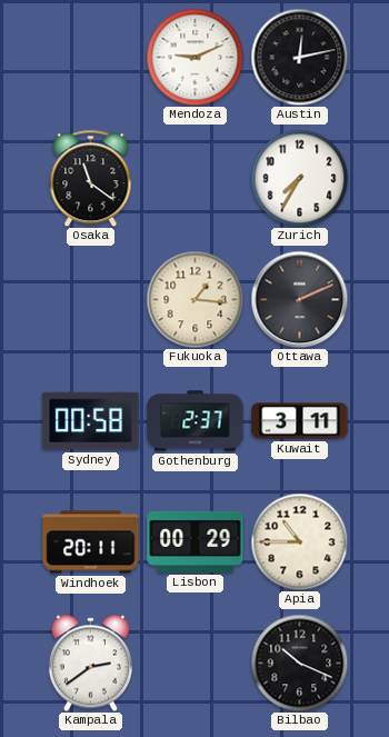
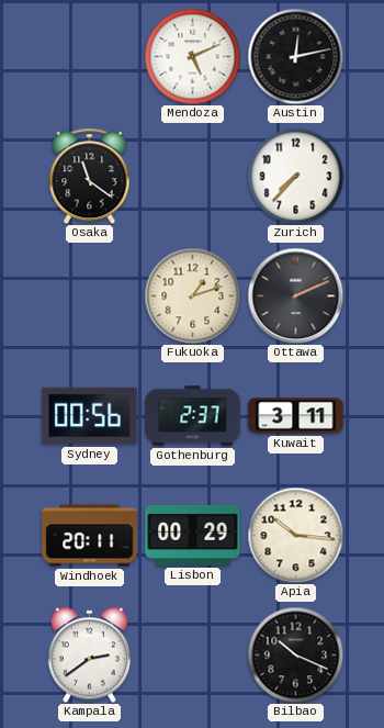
Mendoza: 9:11 -> 5:11 (192, 56)
Zurich: 7:35 -> 7:37 (295, 176)
Fukuoka: 1:16 -> 1:12 (192, 295)
Sydney: 00:58 -> 00:56 (90, 416)
Apia: 10:45 -> 10:16 (295, 535)
